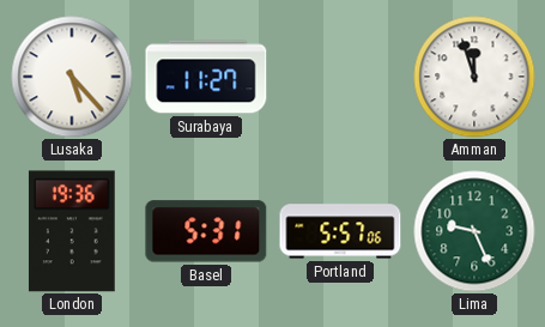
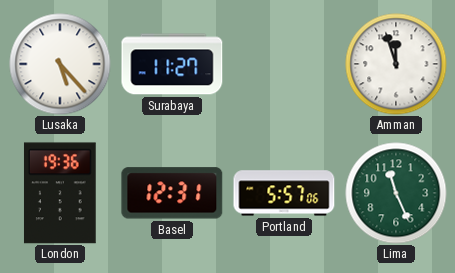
Basel: 5:31 -> 12:31 (172, 193)
Lima: 9:26 -> 11:26 (396, 193)
